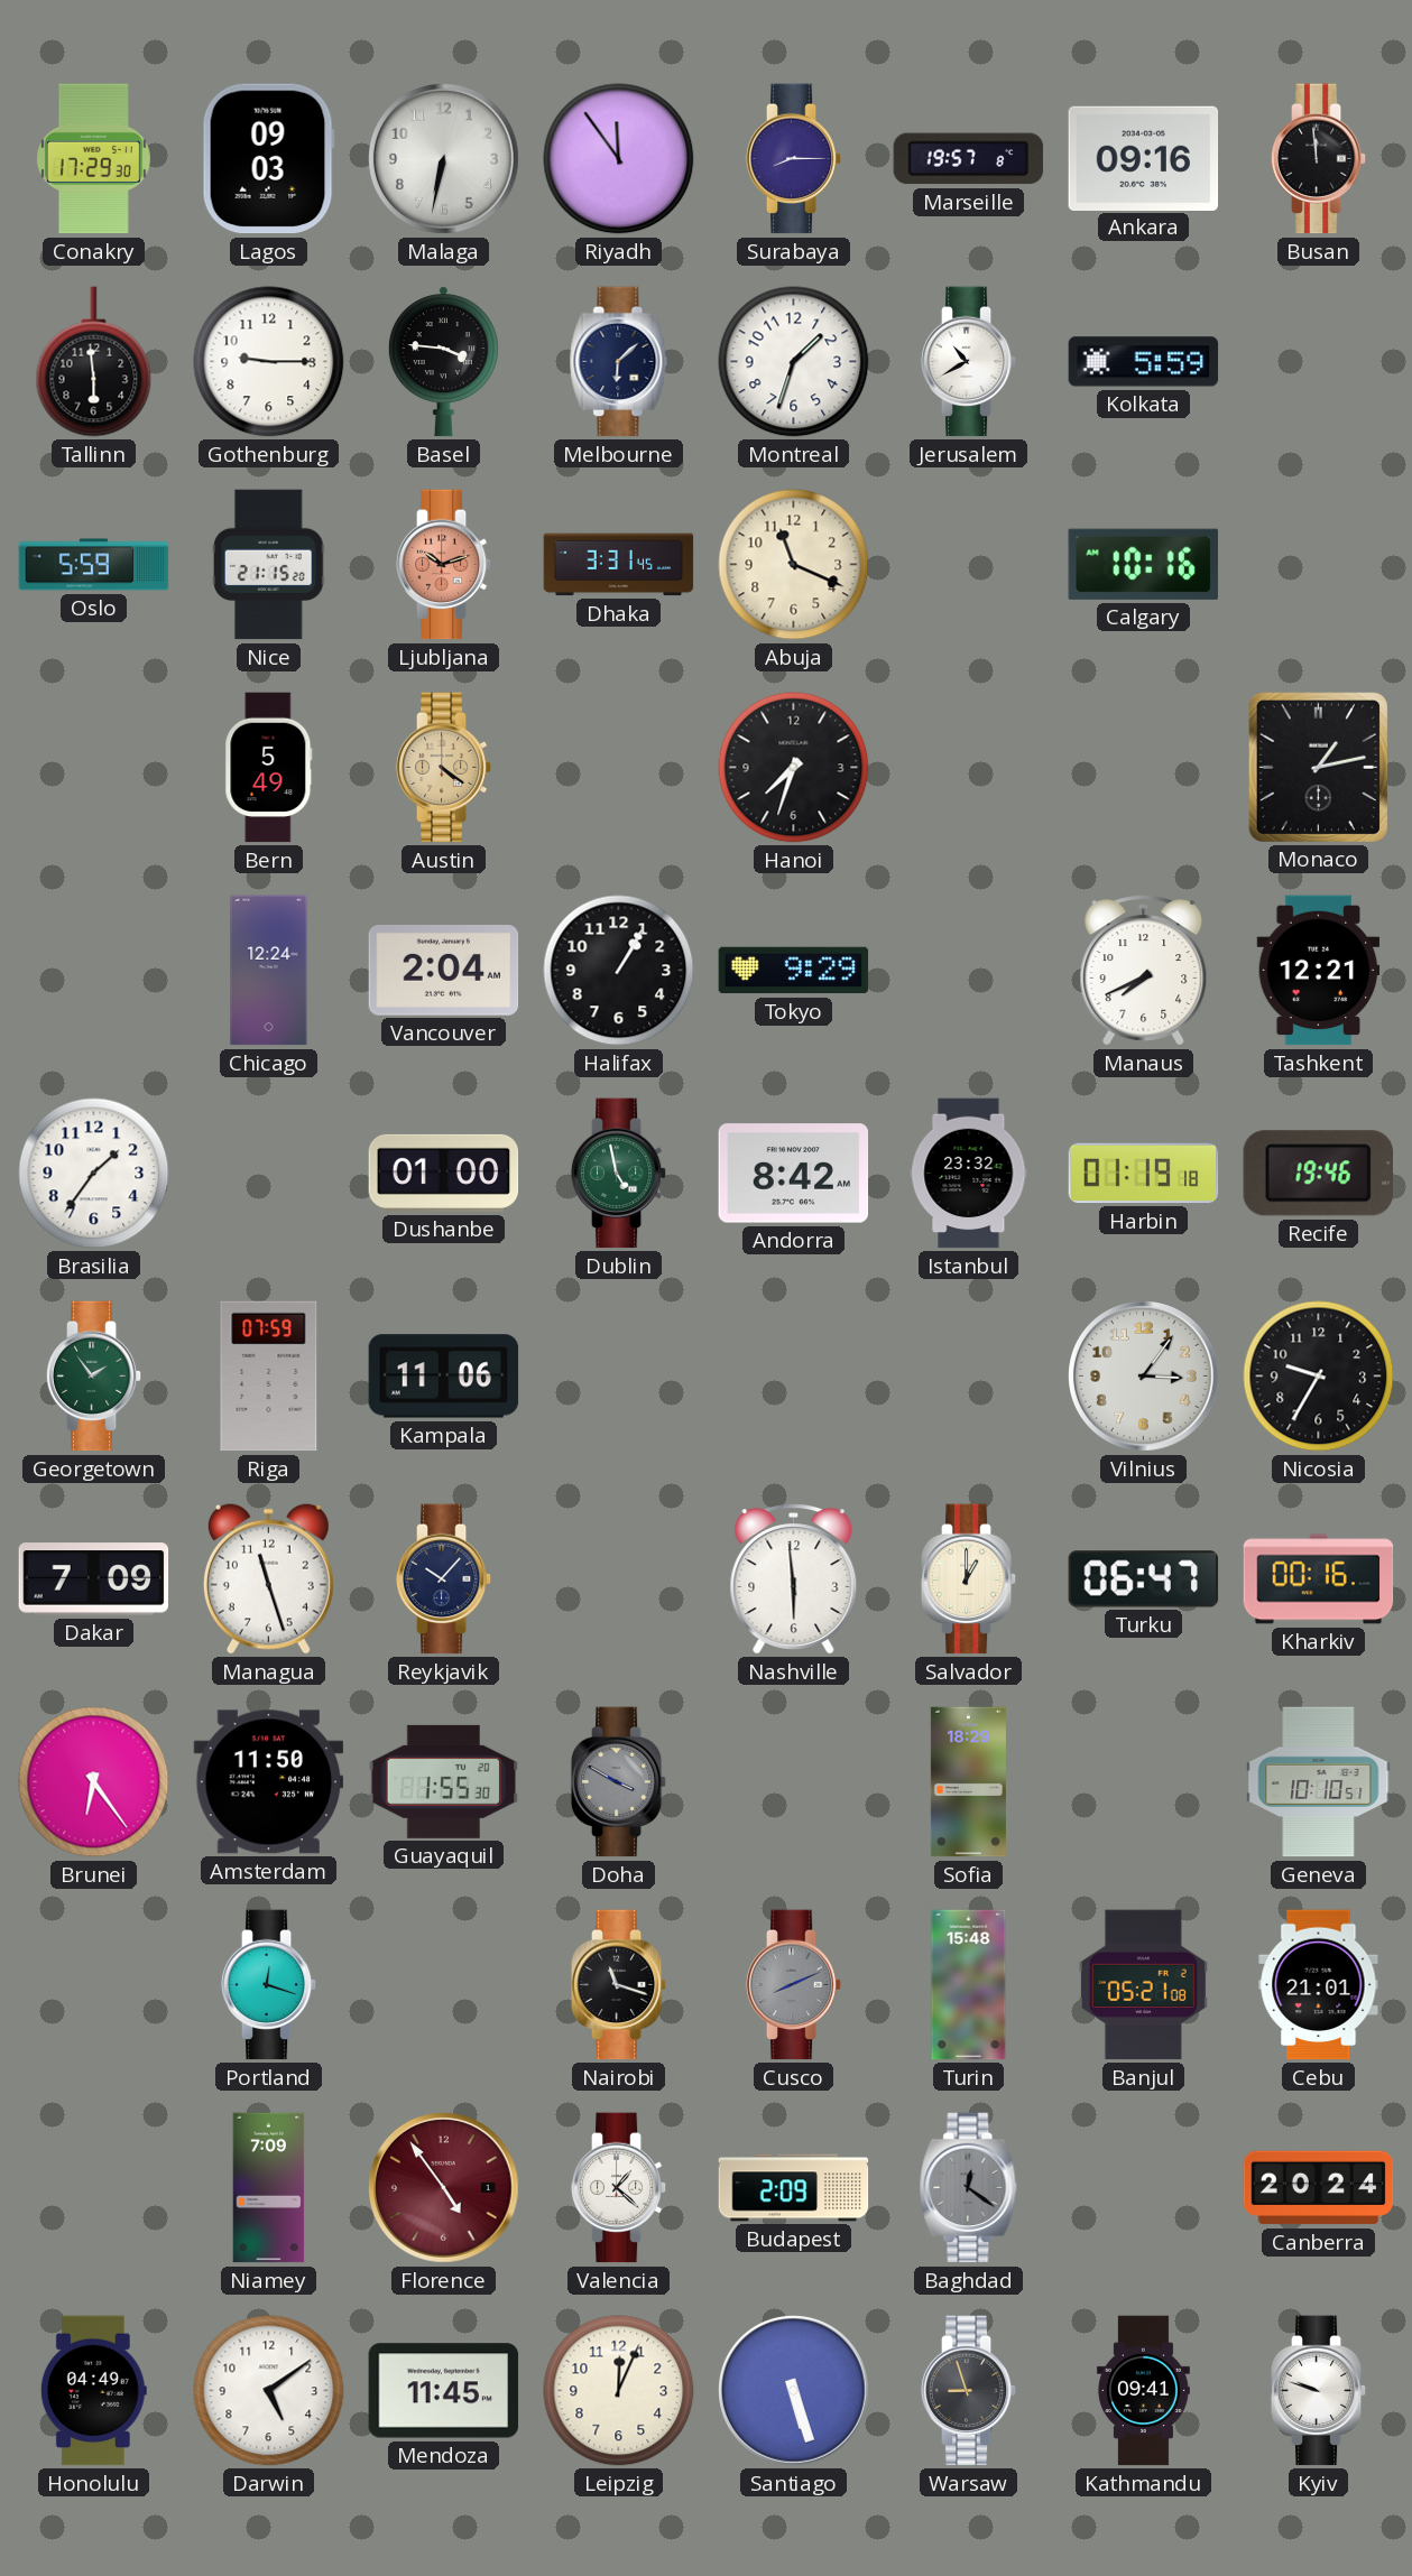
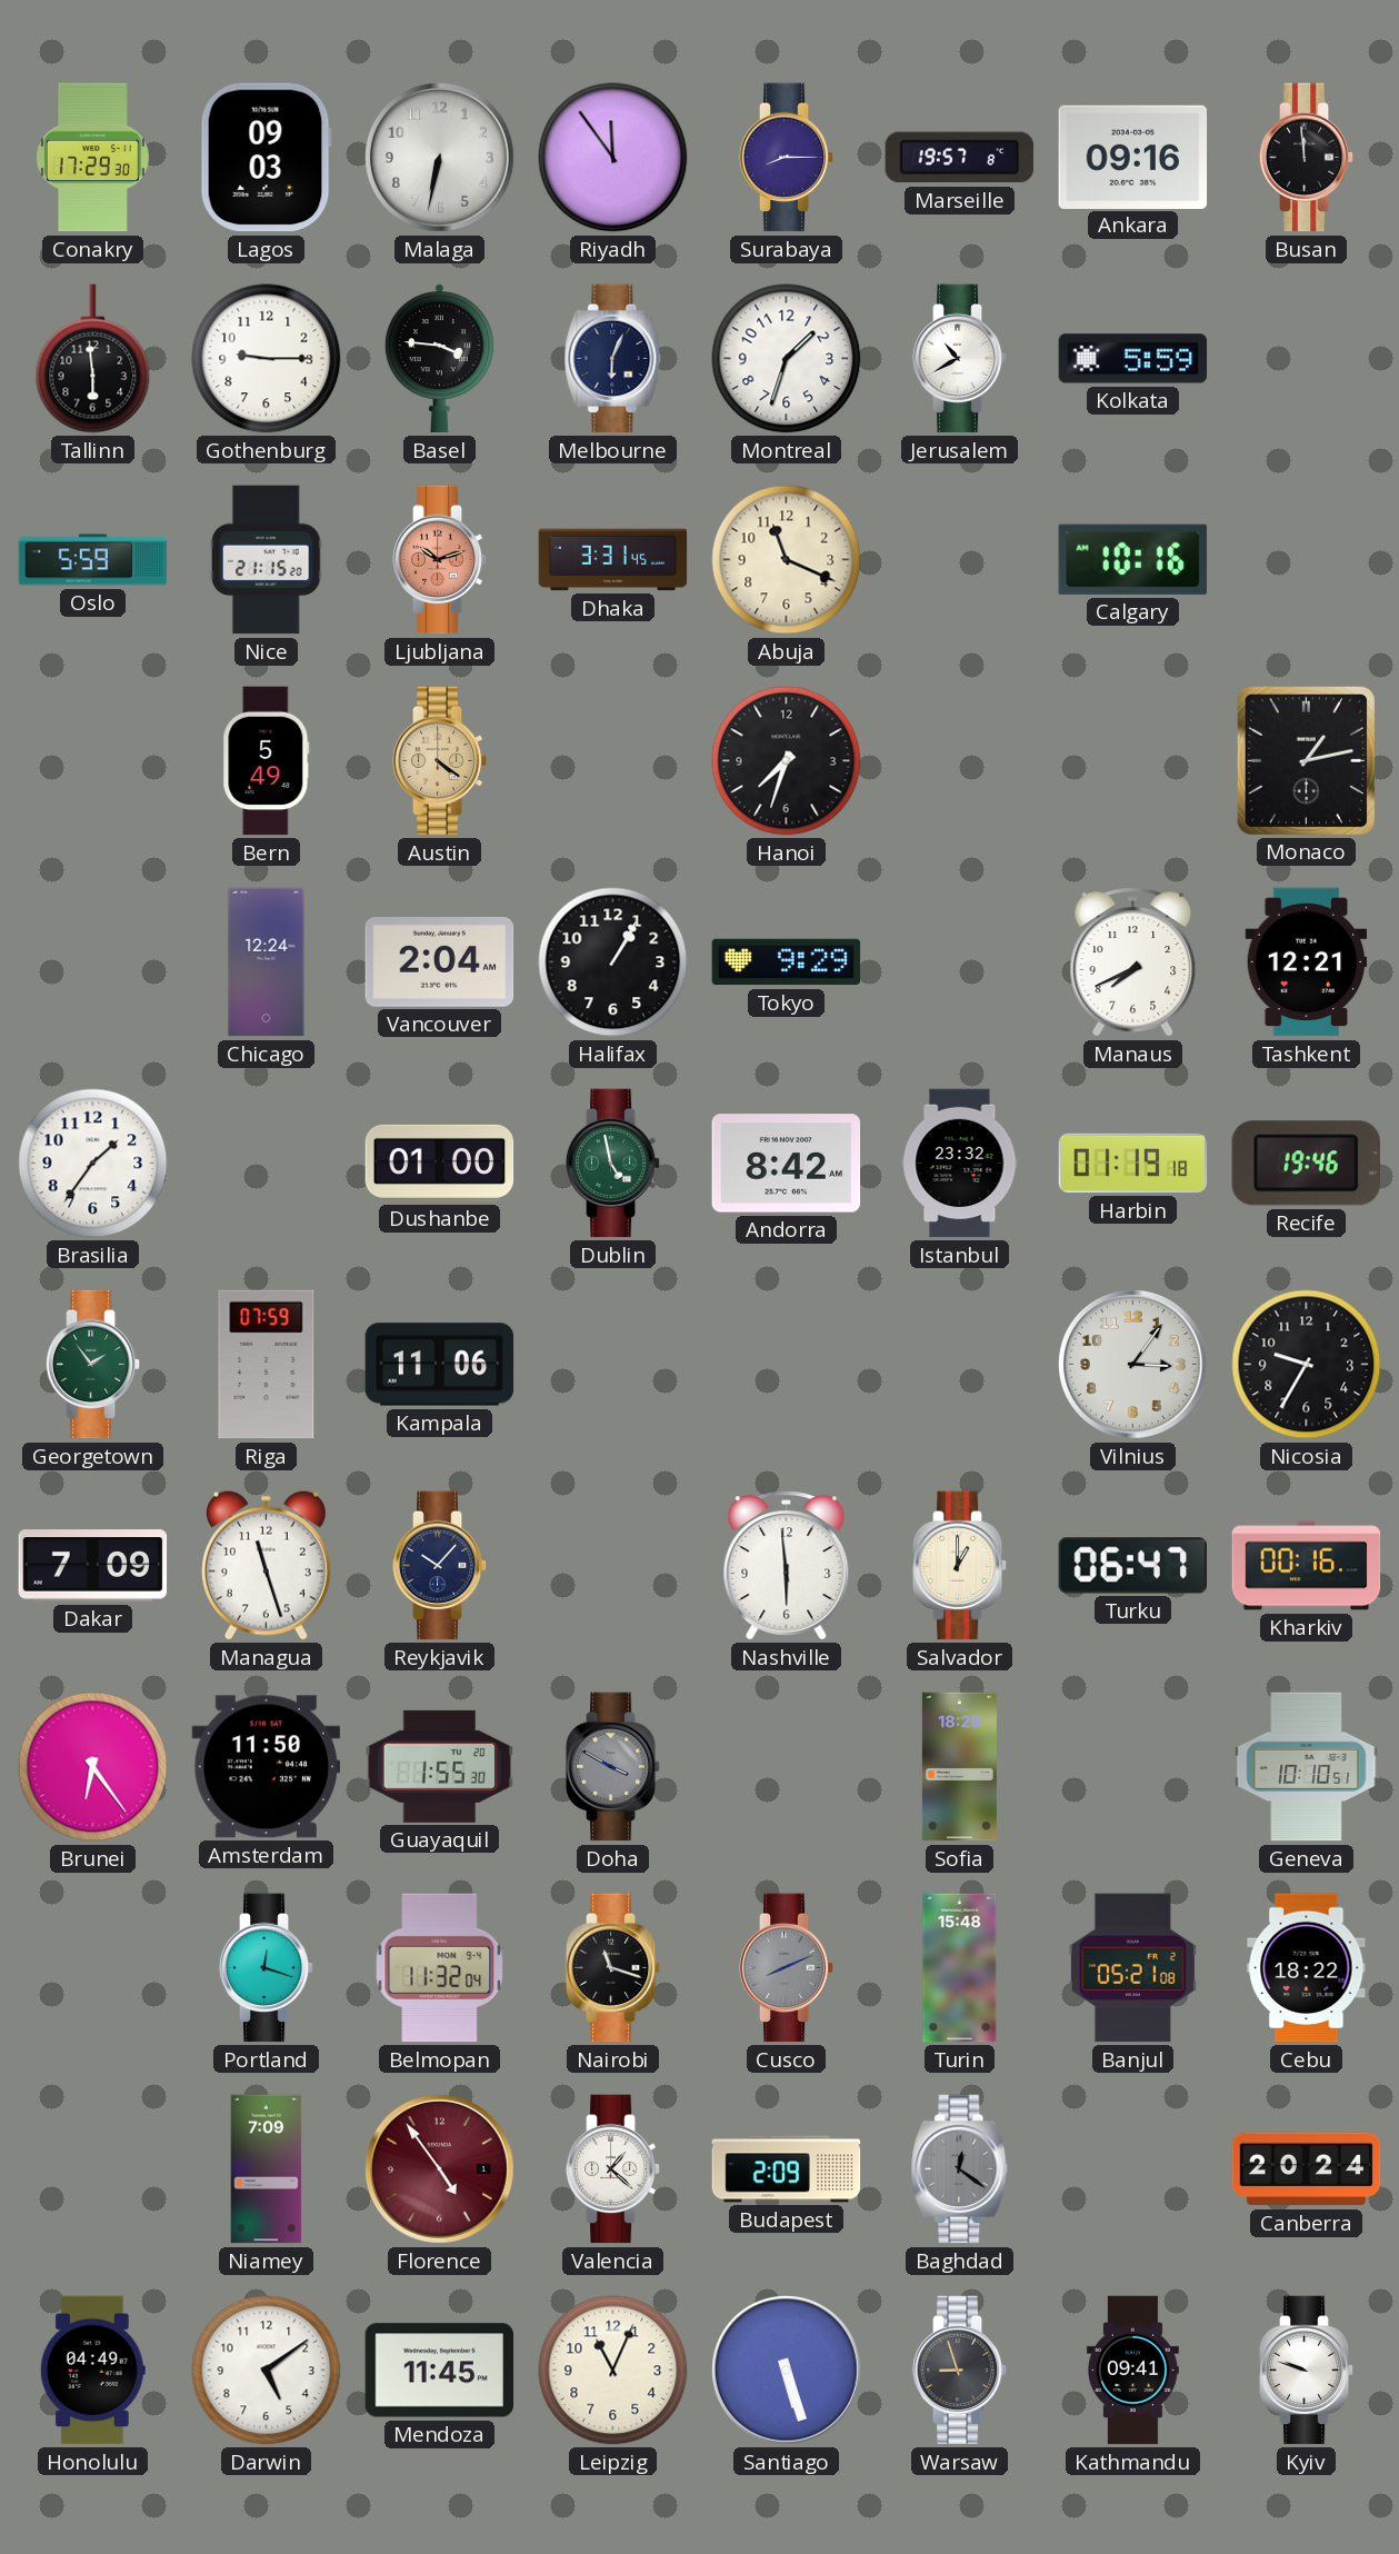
Melbourne: 6:08 -> 6:04 (613, 359)
Belmopan: none -> 11:32 (440, 1968)
Cebu: 21:01 -> 18:22 (1307, 1968)
Leipzig: 12:04 -> 11:04 (613, 2371)
